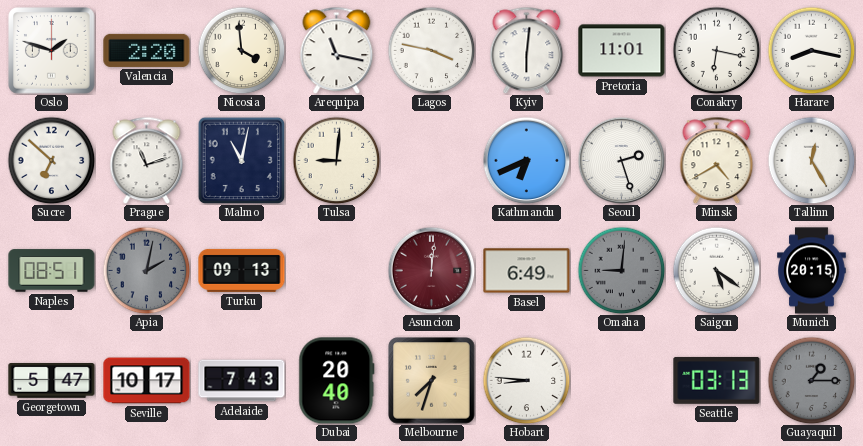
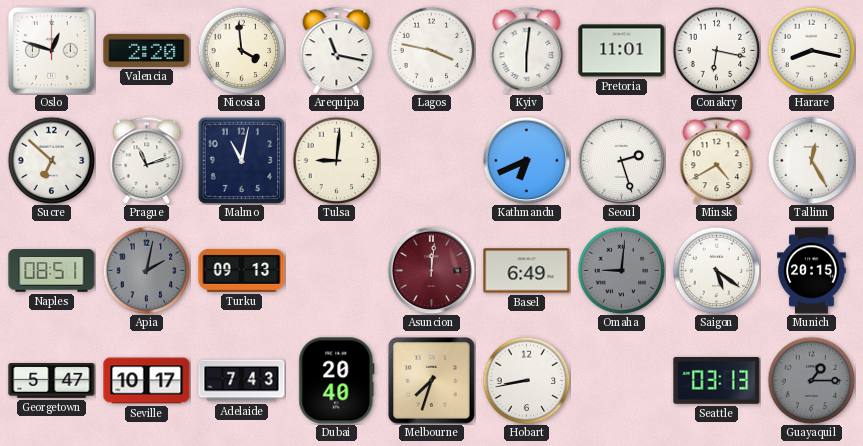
Oslo: 1:48 -> 12:48 (52, 51)
Hobart: 8:46 -> 8:43 (526, 380)
